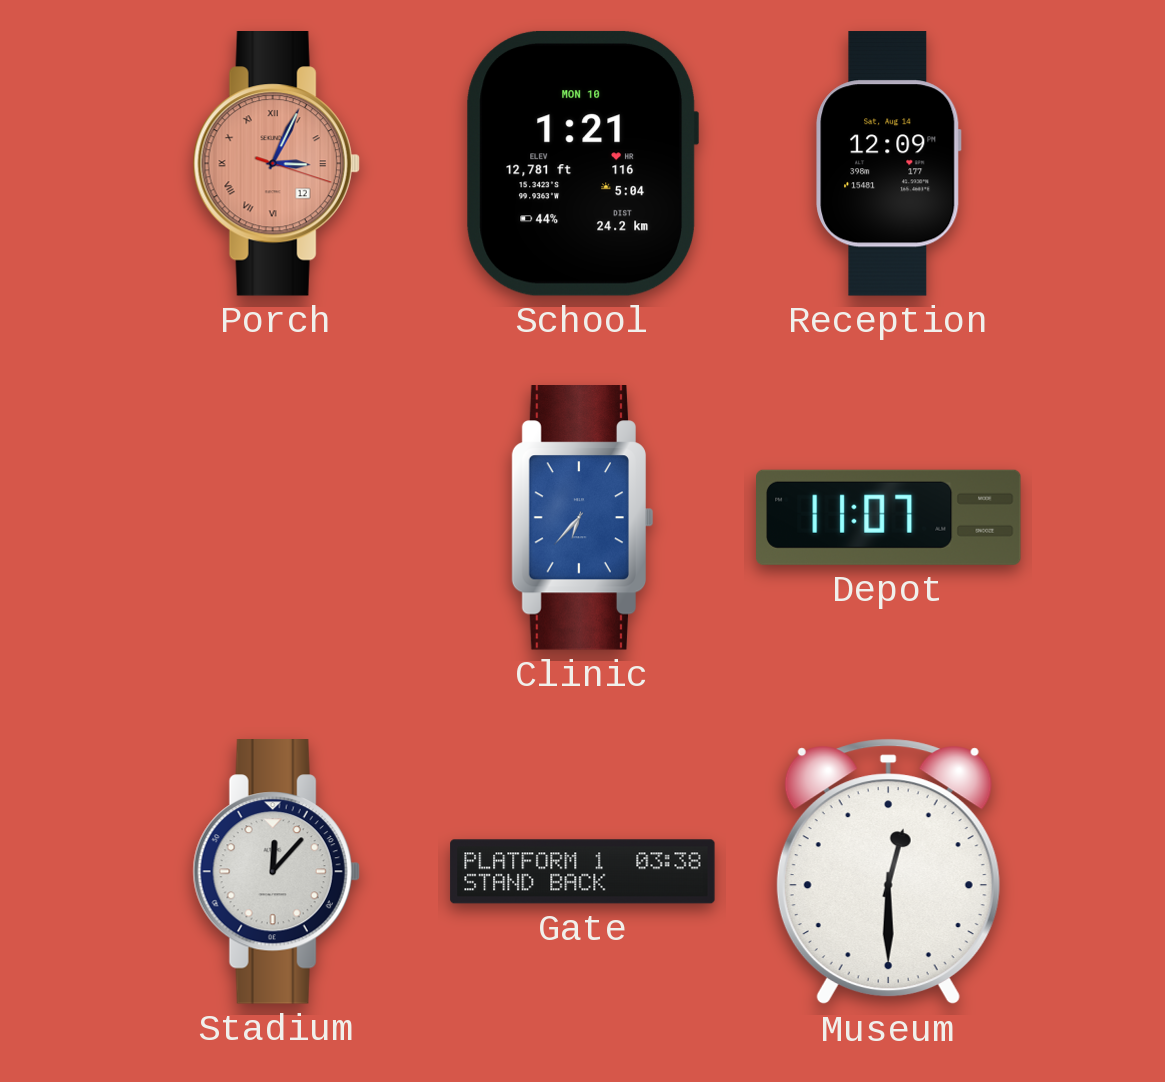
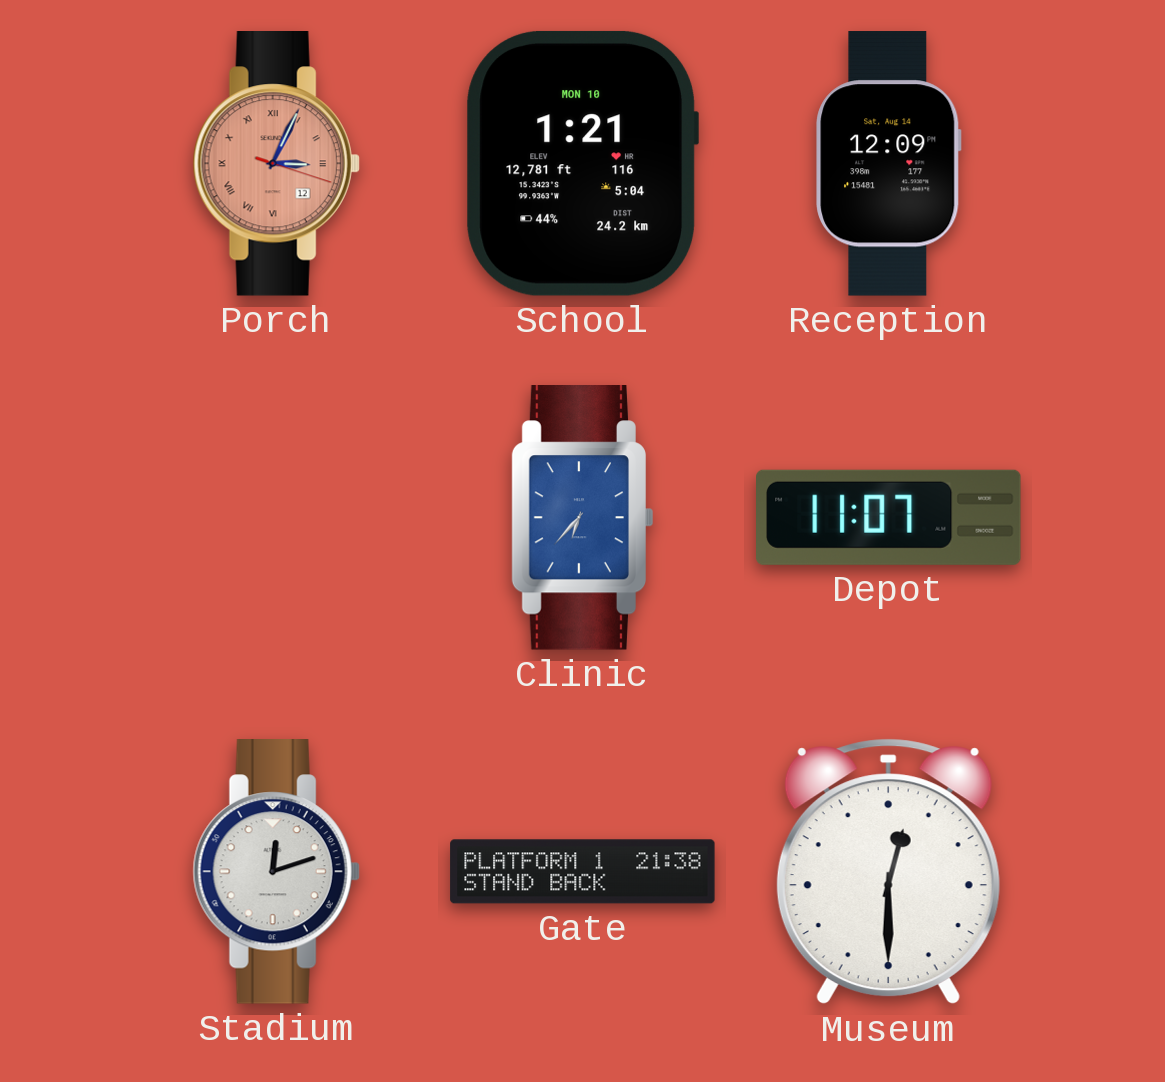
Stadium: 12:07 -> 12:12 (276, 872)
Gate: 03:38 -> 21:38 (583, 872)
